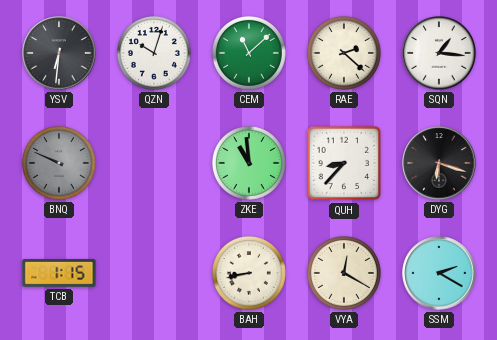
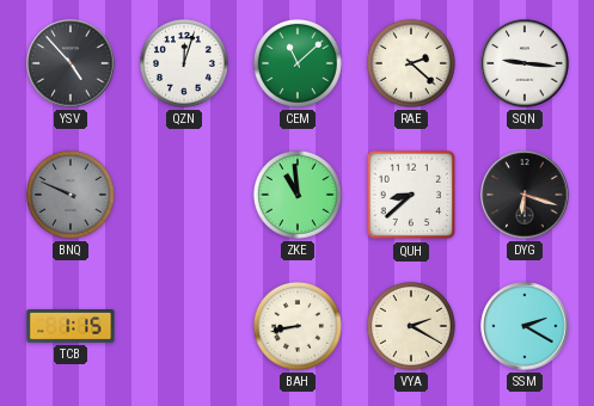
YSV: 6:31 -> 4:53 (71, 63)
QZN: 10:03 -> 12:03 (184, 63)
SQN: 1:16 -> 9:16 (525, 63)
QUH: 8:37 -> 8:38 (411, 195)
VYA: 12:20 -> 2:20 (411, 326)
